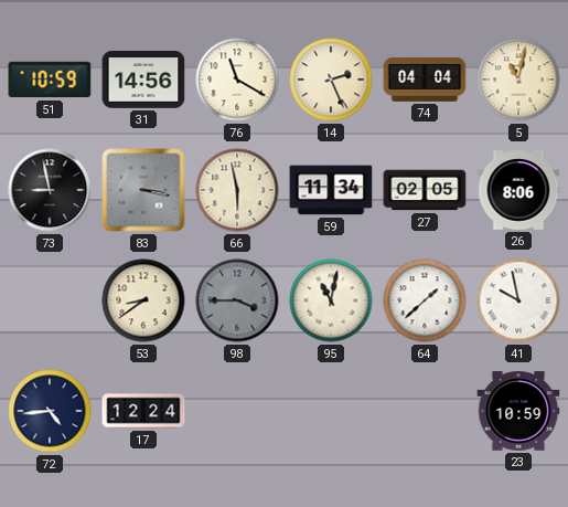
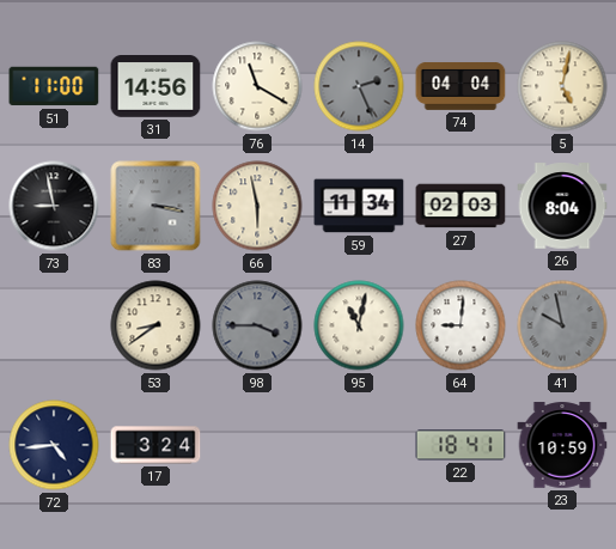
51: 10:59 -> 11:00 (54, 86)
14 dial: cream -> grey (359, 86)
5: 11:02 -> 5:02 (562, 86)
27: 02:05 -> 02:03 (461, 206)
26: 8:06 -> 8:04 (562, 206)
64: 1:38 -> 9:01 (461, 325)
41 dial: white -> grey (562, 325)
17: 12:24 -> 3:24 (155, 445)
22: none -> 18:41 (461, 445)
